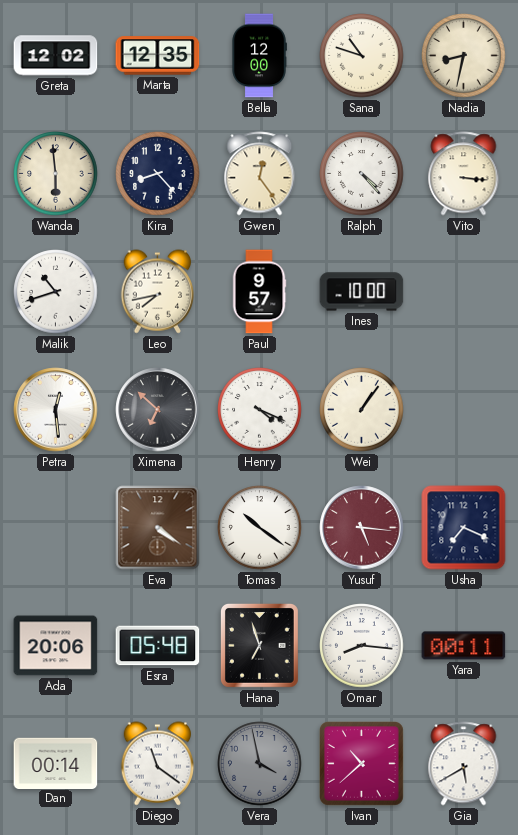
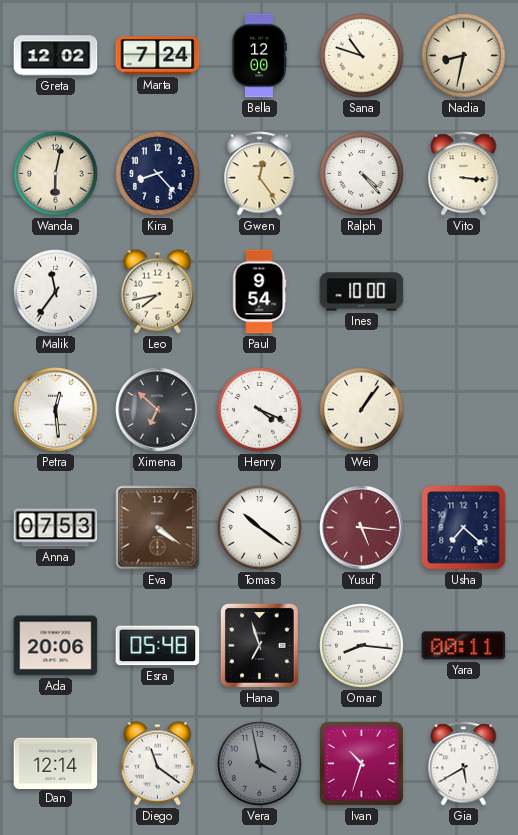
Marta: 12:35 -> 7:24 (158, 56)
Wanda: 5:59 -> 6:02 (56, 174)
Malik: 10:42 -> 11:36 (56, 292)
Paul: 9:57 -> 9:54 (259, 292)
Anna: none -> 07:53 (56, 528)
Usha: 7:19 -> 7:22 (464, 528)
Dan: 00:14 -> 12:14 (56, 763)
Ivan: 10:38 -> 10:33 (361, 763)
